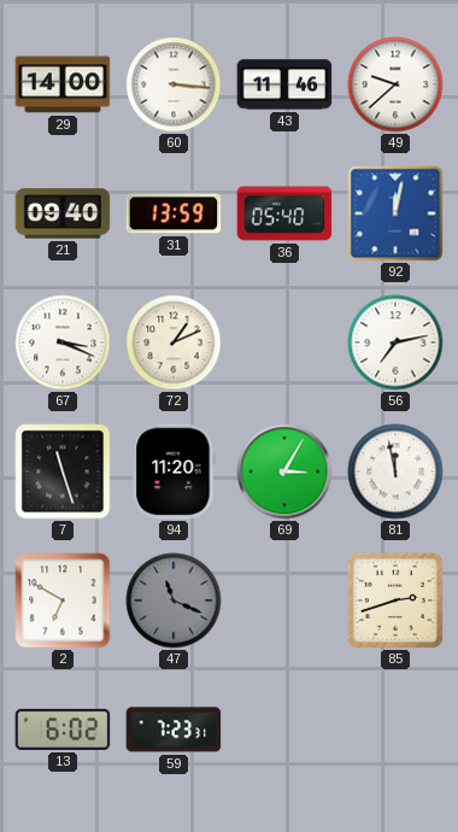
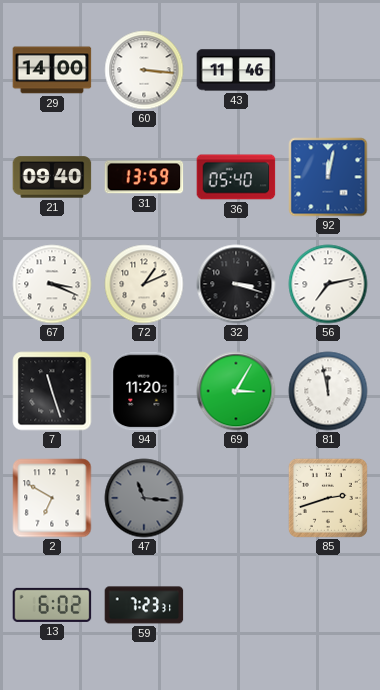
49: 9:38 -> none (395, 84)
32: none -> 3:18 (236, 284)
47: 11:19 -> 11:16 (144, 498)
